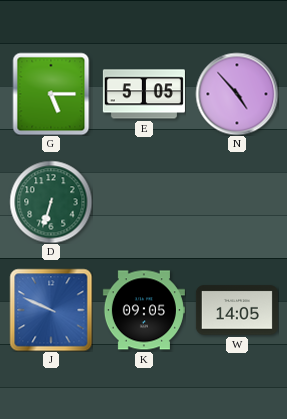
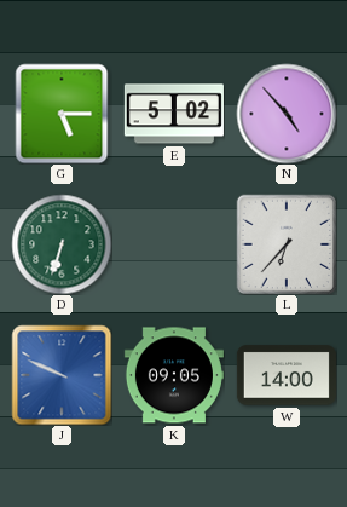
E: 5:05 -> 5:02 (174, 114)
L: none -> 6:37 (287, 244)
W: 14:05 -> 14:00 (287, 375)
